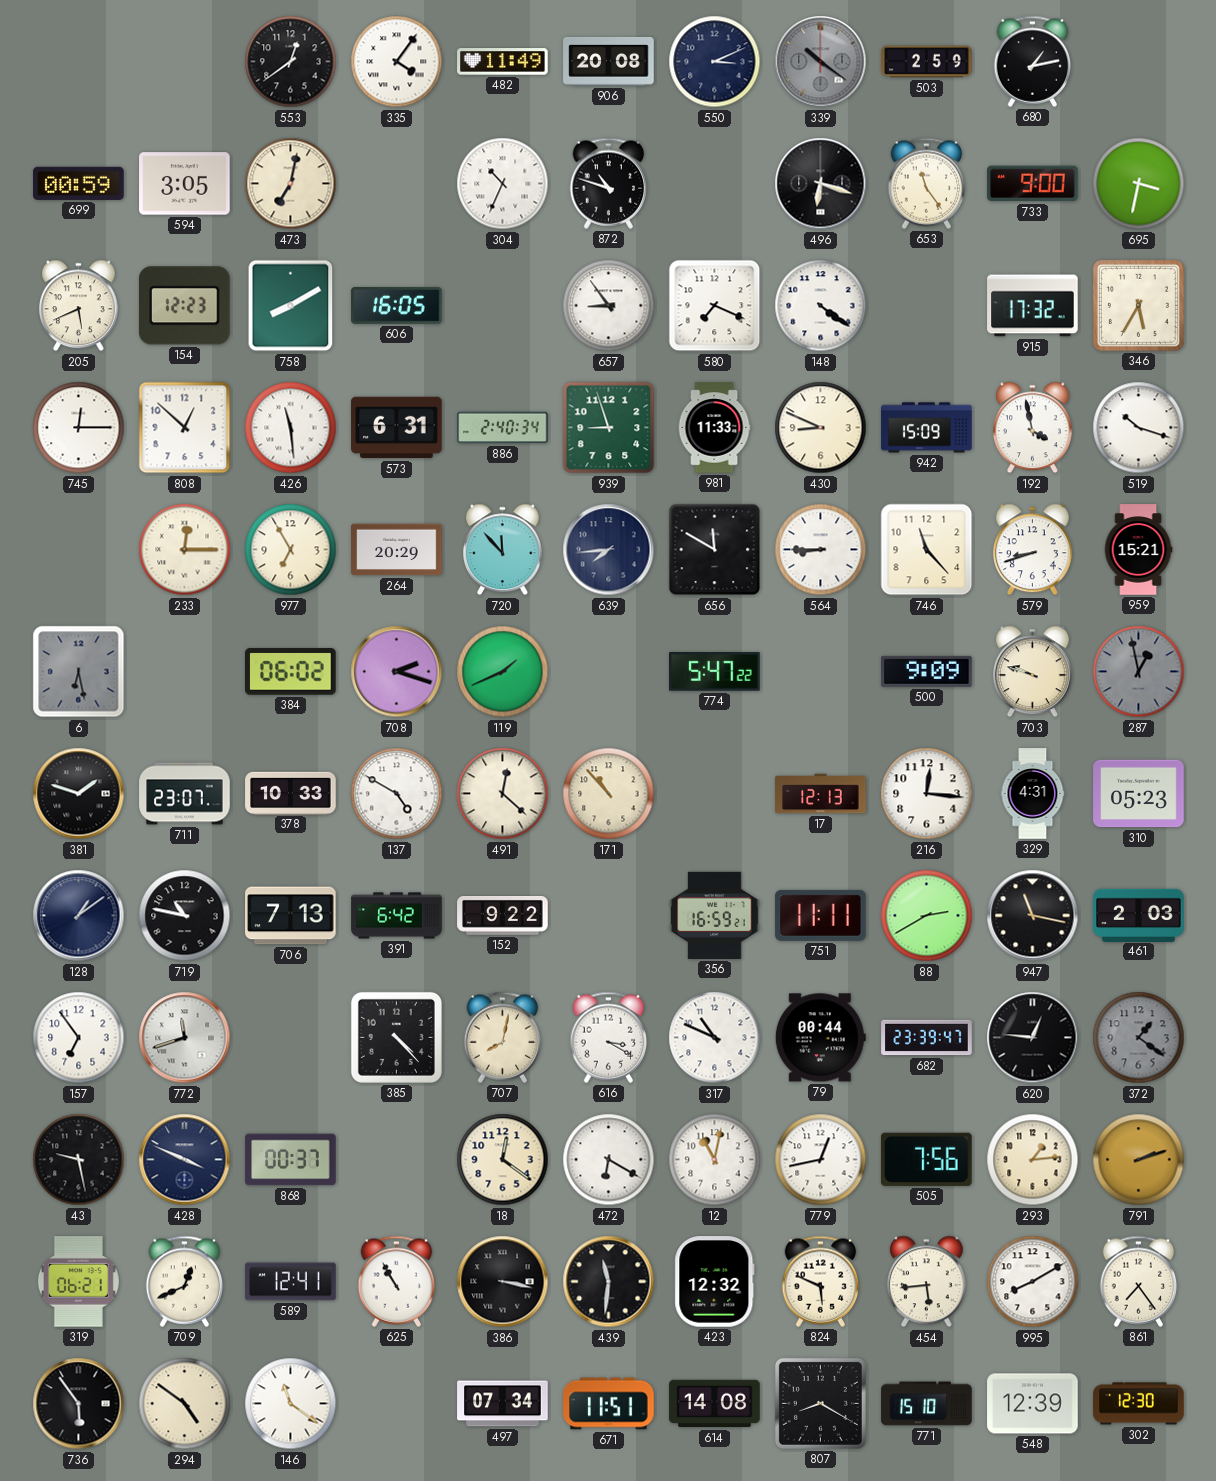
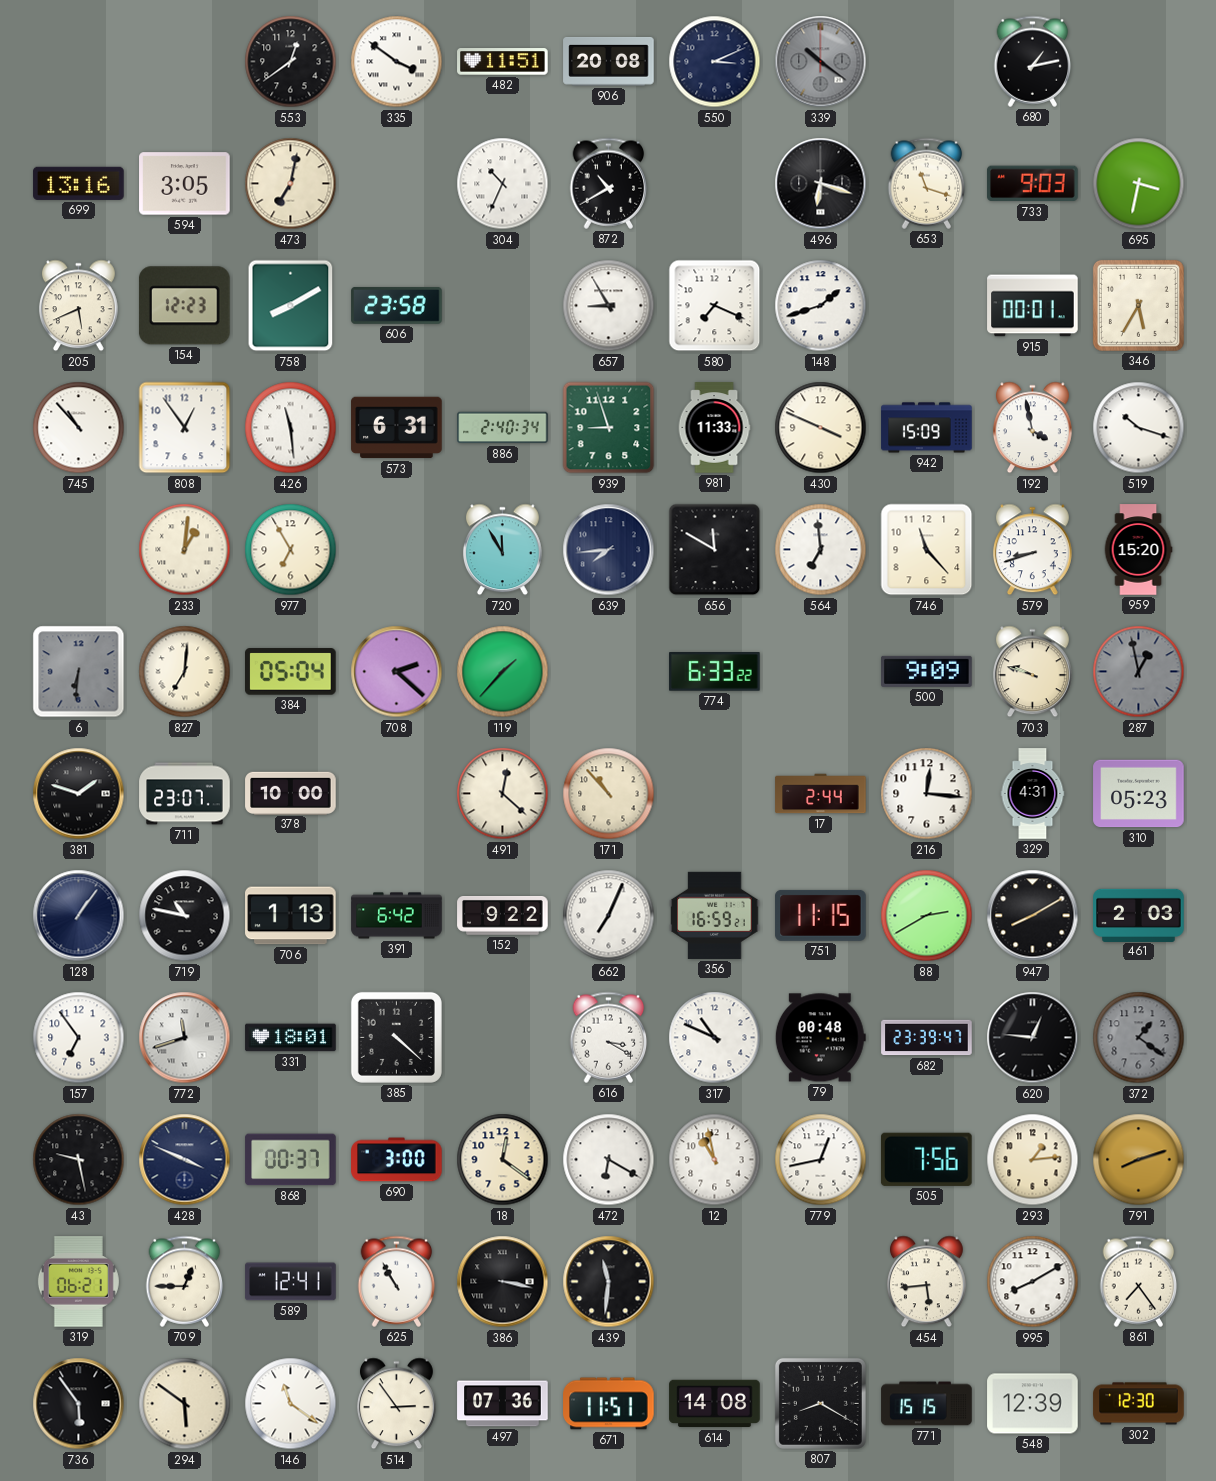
335: 4:06 -> 3:51 (397, 62)
482: 11:49 -> 11:51 (503, 62)
503: 2:59 -> none (927, 62)
699: 00:59 -> 13:16 (79, 183)
872: 10:48 -> 10:40 (609, 183)
653: 11:24 -> 11:18 (927, 183)
733: 9:00 -> 9:03 (1033, 184)
606: 16:05 -> 23:58 (397, 306)
657: 8:54 -> 8:55 (609, 306)
148: 4:21 -> 1:42 (821, 306)
915: 17:32 -> 00:01 (1033, 306)
745: 12:15 -> 10:53 (79, 428)
808: 12:52 -> 12:54 (185, 428)
430: 8:49 -> 3:49 (821, 428)
233: 12:15 -> 1:01 (185, 550)
264: 20:29 -> none (397, 550)
720: 11:53 -> 11:55 (502, 550)
564: 8:45 -> 6:59 (821, 550)
959: 15:21 -> 15:20 (1138, 550)
6: 6:28 -> 6:31 (79, 672)
827: none -> 7:01 (185, 672)
384: 06:02 -> 05:04 (291, 672)
708: 2:18 -> 2:22 (397, 672)
119: 1:41 -> 1:37 (503, 672)
774: 5:47 -> 6:33 (715, 672)
378: 10:33 -> 10:00 (291, 793)
137: 4:50 -> none (397, 794)
17: 12:13 -> 2:44 (821, 794)
128: 1:09 -> 1:06 (79, 916)
706: 7:13 -> 1:13 (291, 916)
662: none -> 7:04 (609, 916)
751: 11:11 -> 11:15 (821, 915)
947: 11:17 -> 8:10 (1033, 916)
331: none -> 18:01 (291, 1038)
385: 4:23 -> 4:22 (396, 1037)
707: 8:02 -> none (503, 1037)
79: 00:44 -> 00:48 (820, 1038)
690: none -> 3:00 (397, 1160)
12: 11:02 -> 10:58 (715, 1160)
791: 2:12 -> 8:12 (1139, 1160)
709: 12:41 -> 12:45 (185, 1281)
423: 12:32 -> none (715, 1282)
824: 5:49 -> none (821, 1281)
294: 4:51 -> 5:51 (185, 1404)
514: none -> 2:54 (396, 1404)
497: 07:34 -> 07:36 (503, 1404)
771: 15:10 -> 15:15 (927, 1404)
